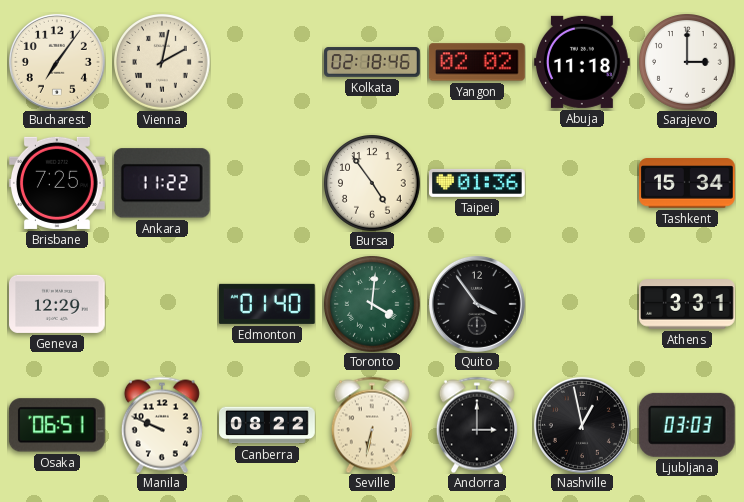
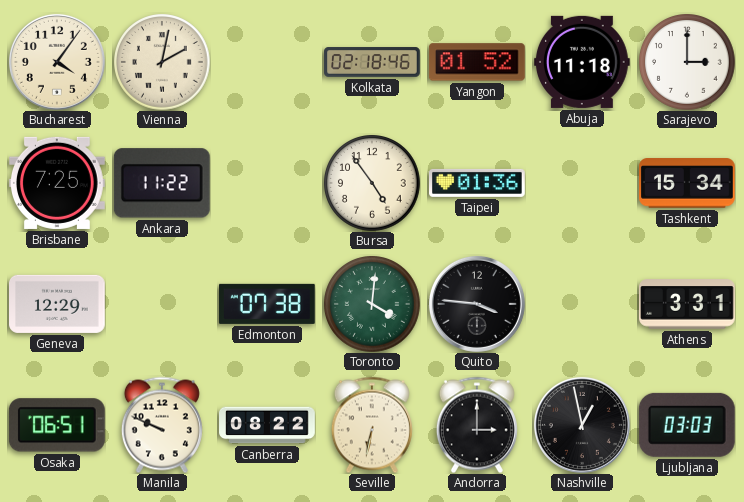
Bucharest: 7:06 -> 4:06 (57, 62)
Yangon: 02:02 -> 01:52 (477, 62)
Edmonton: 01:40 -> 07:38 (267, 304)
Quito: 3:54 -> 3:46 (477, 304)
